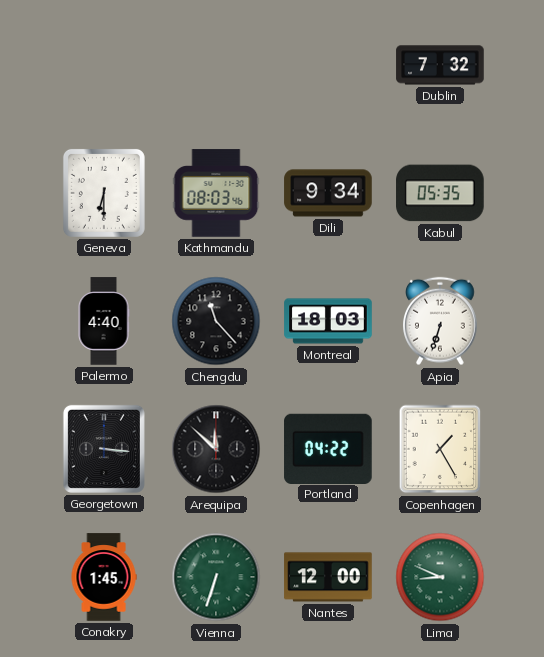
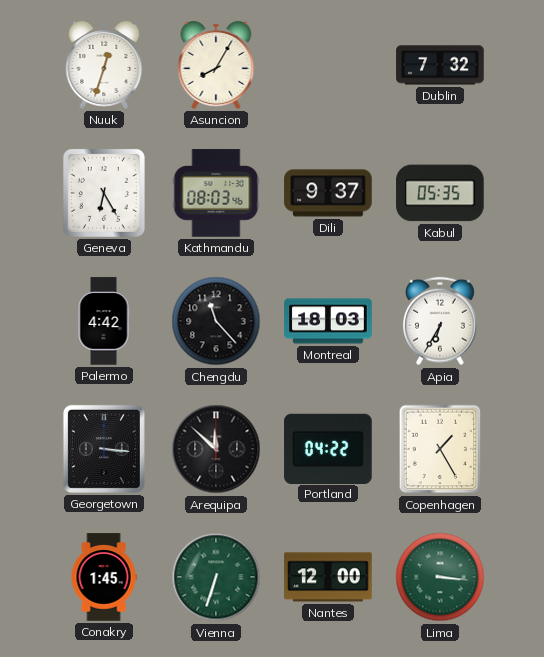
Nuuk: none -> 12:33 (104, 65)
Asuncion: none -> 8:05 (216, 65)
Geneva: 6:30 -> 6:25 (104, 193)
Dili: 9:34 -> 9:37 (328, 193)
Palermo: 4:40 -> 4:42 (104, 321)
Apia: 6:33 -> 6:35 (441, 321)
Lima: 8:49 -> 3:16 (440, 577)
